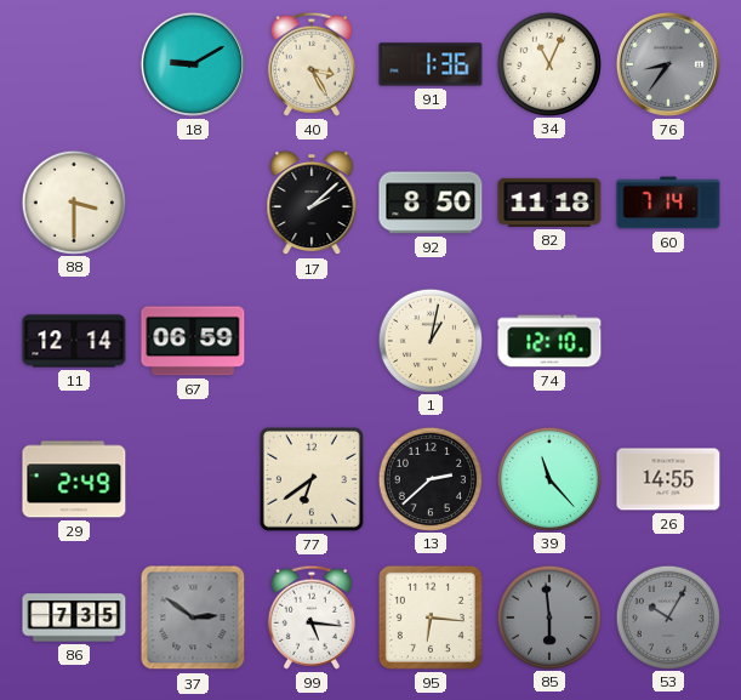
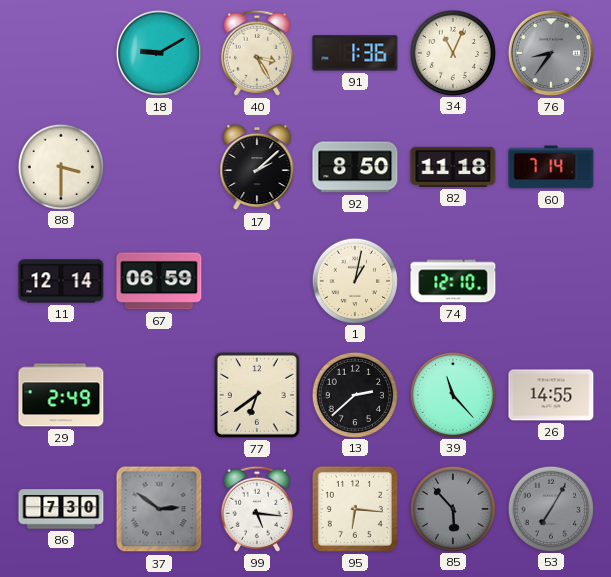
86: 7:35 -> 7:30 (61, 509)
85: 5:59 -> 5:53 (452, 508)
53: 10:05 -> 7:05 (550, 508)
